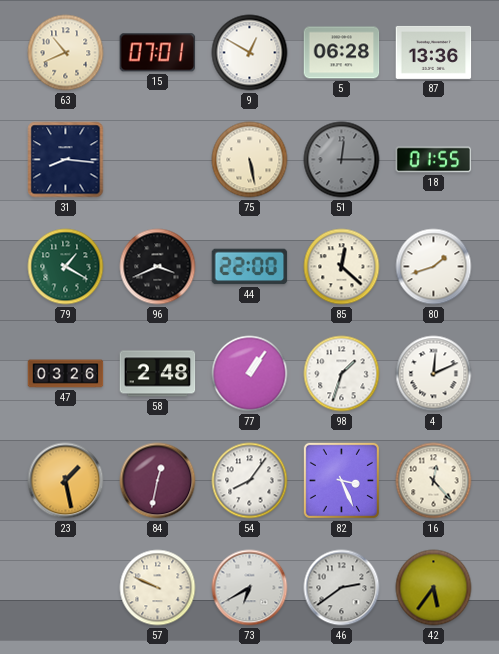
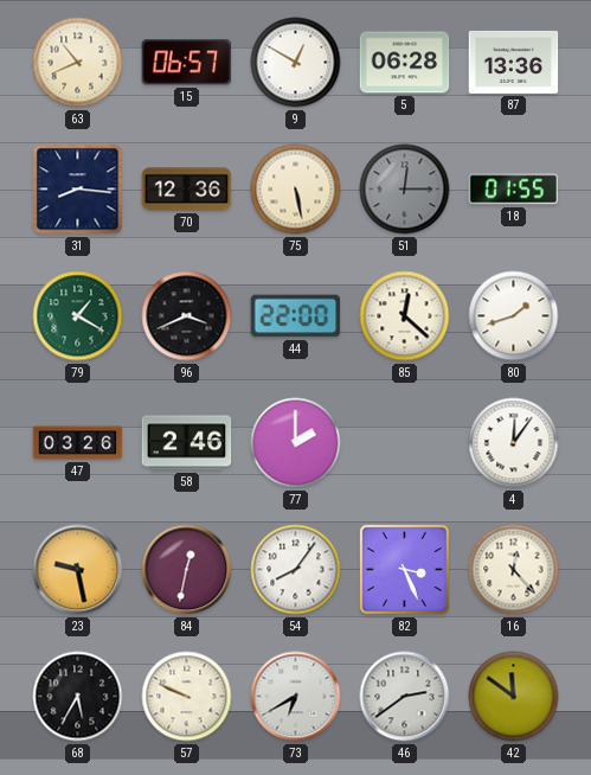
15: 07:01 -> 06:57 (187, 63)
70: none -> 12:36 (187, 190)
58: 2:48 -> 2:46 (187, 443)
77: 1:06 -> 2:00 (296, 443)
98: 1:33 -> none (342, 374)
4: 12:11 -> 12:06 (514, 443)
23: 1:28 -> 9:28 (78, 570)
68: none -> 5:35 (78, 697)
42: 5:36 -> 11:51 (514, 697)
